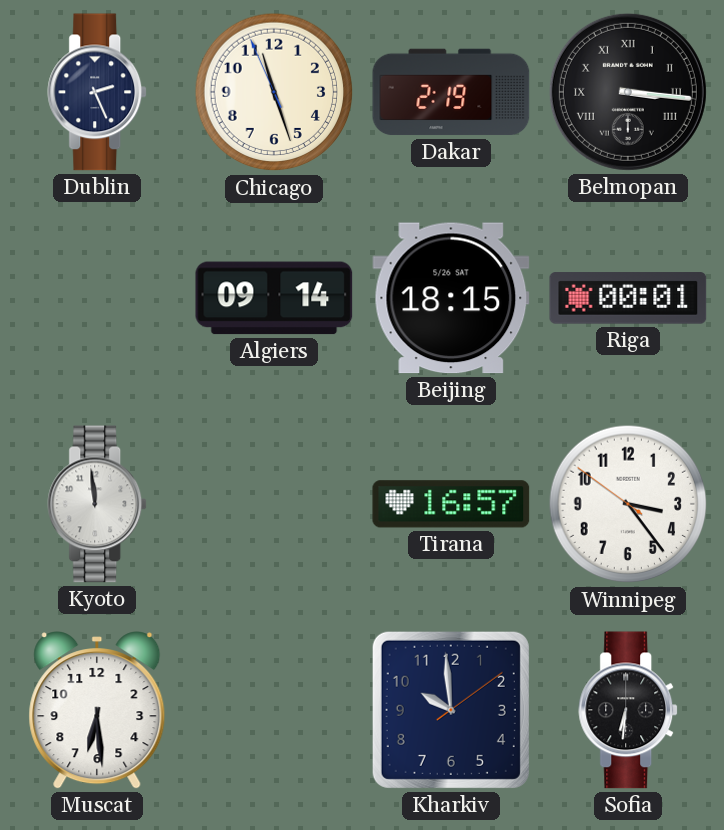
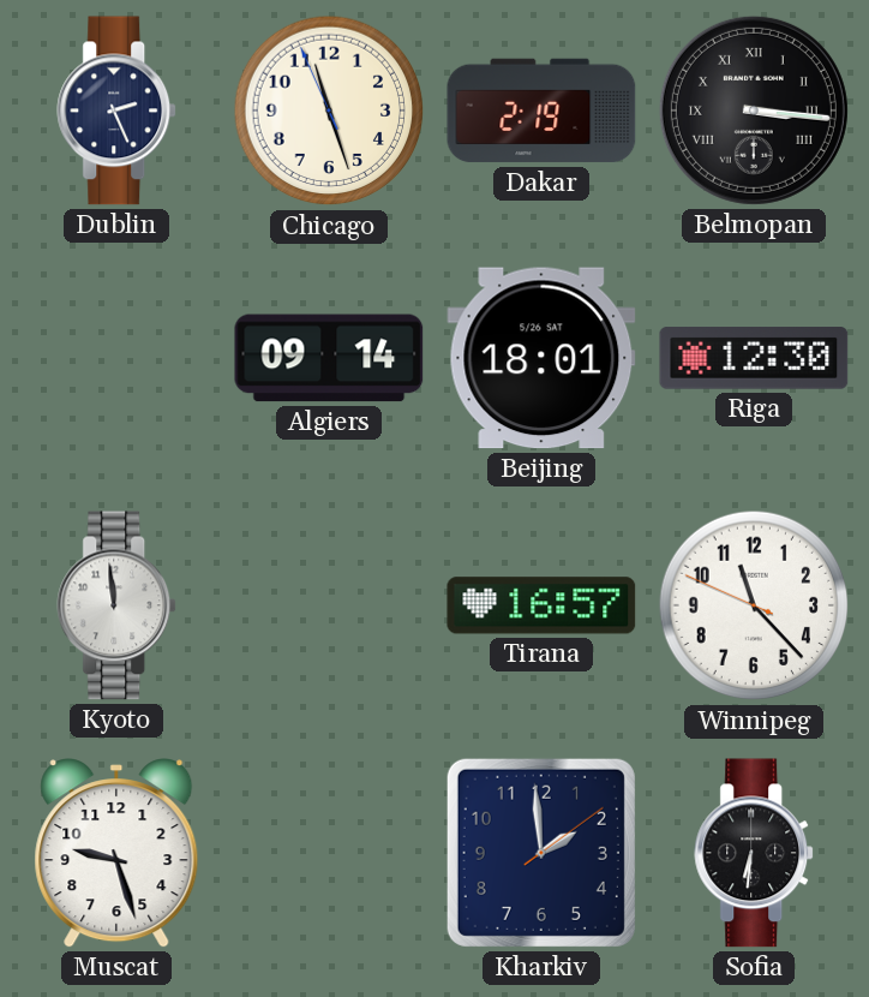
Beijing: 18:15 -> 18:01 (541, 358)
Riga: 00:01 -> 12:30 (754, 358)
Winnipeg: 3:23 -> 11:22 (754, 605)
Muscat: 6:29 -> 9:27 (116, 853)
Kharkiv: 9:59 -> 1:59 (541, 853)
